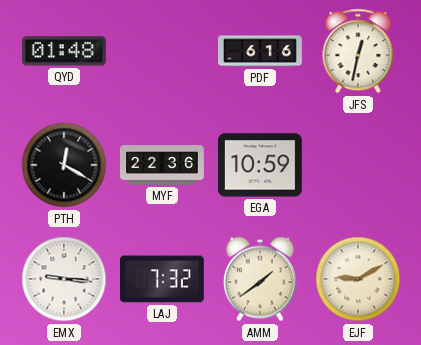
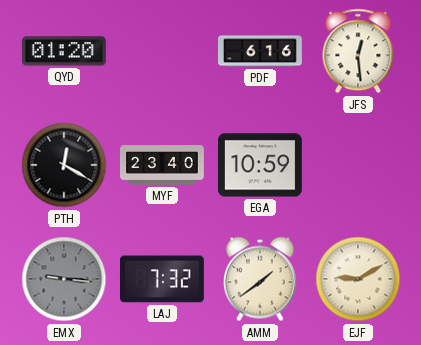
QYD: 01:48 -> 01:20 (64, 51)
JFS: 12:32 -> 12:29 (358, 51)
MYF: 22:36 -> 23:40 (163, 165)
EMX dial: white -> grey (64, 279)
